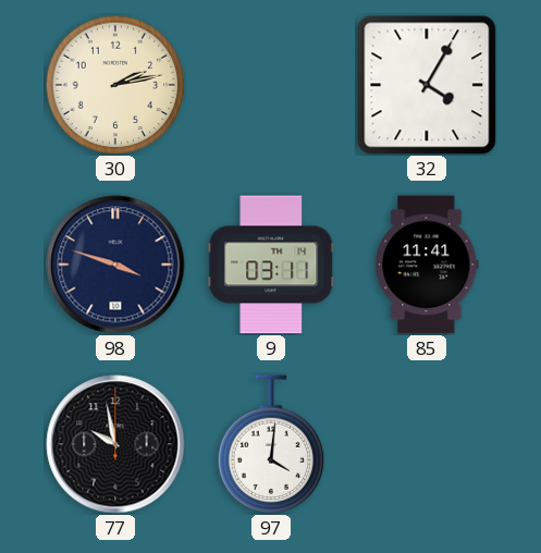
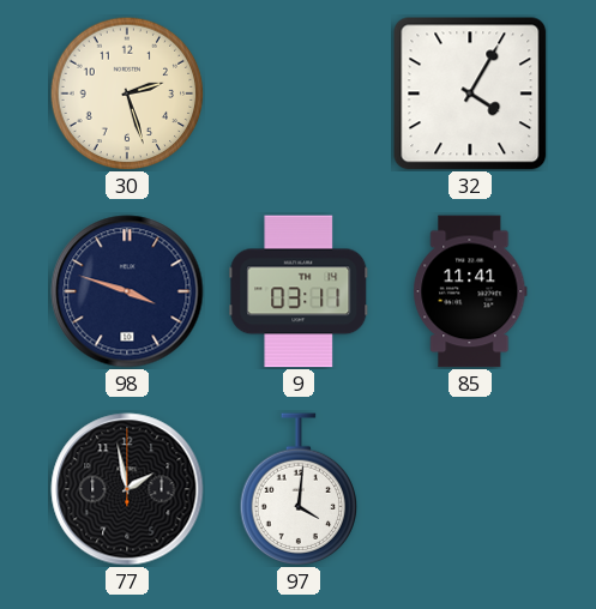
30: 2:13 -> 2:27 (127, 94)
77: 9:58 -> 1:58 (127, 489)
